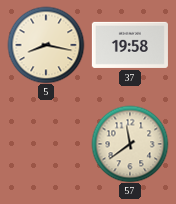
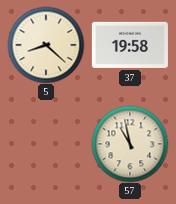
5: 8:17 -> 8:22 (46, 45)
57: 11:39 -> 10:58 (130, 144)
